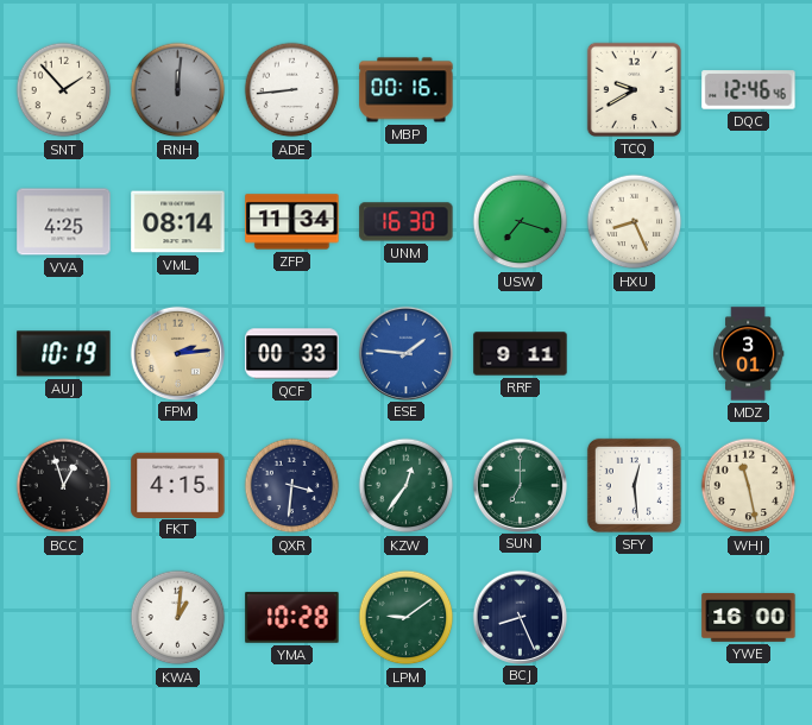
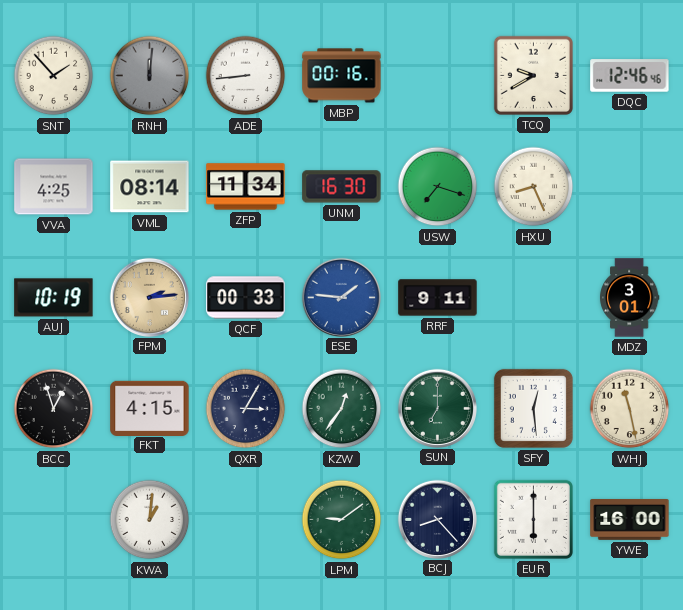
QXR: 3:31 -> 3:05 (246, 409)
YMA: 10:28 -> none (292, 618)
BCJ: 8:26 -> 8:23 (437, 519)
EUR: none -> 6:00 (533, 519)
